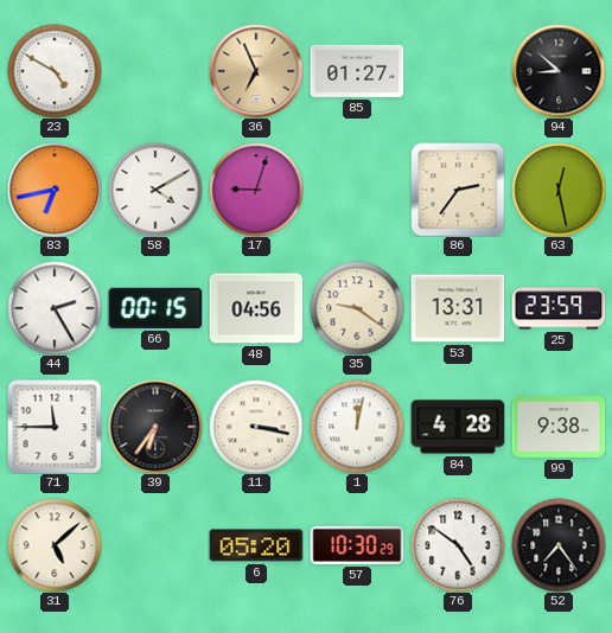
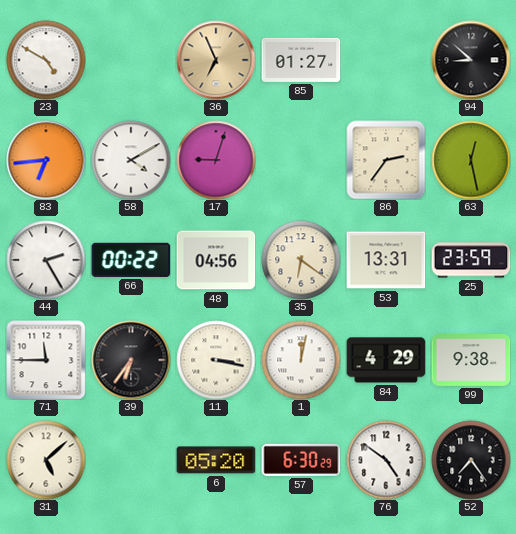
83: 6:43 -> 6:44 (46, 160)
66: 00:15 -> 00:22 (131, 260)
35: 9:21 -> 6:21 (301, 260)
84: 4:28 -> 4:29 (386, 360)
57: 10:30 -> 6:30 (301, 460)
